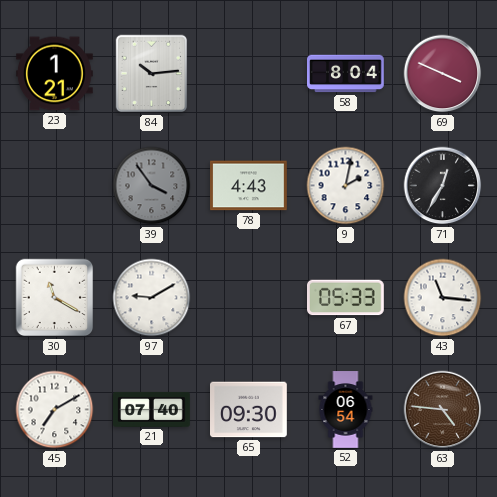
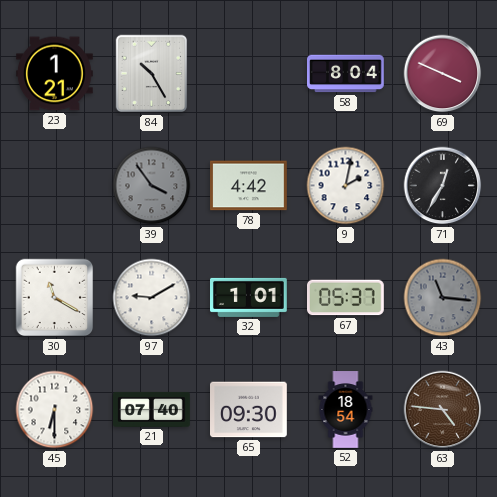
84: 10:14 -> 10:25 (152, 74)
78: 4:43 -> 4:42 (249, 186)
32: none -> 1:01 (249, 297)
67: 05:33 -> 05:37 (346, 298)
43 dial: white -> grey (443, 298)
45: 7:10 -> 6:30 (55, 410)
52: 06:54 -> 18:54 (346, 410)
